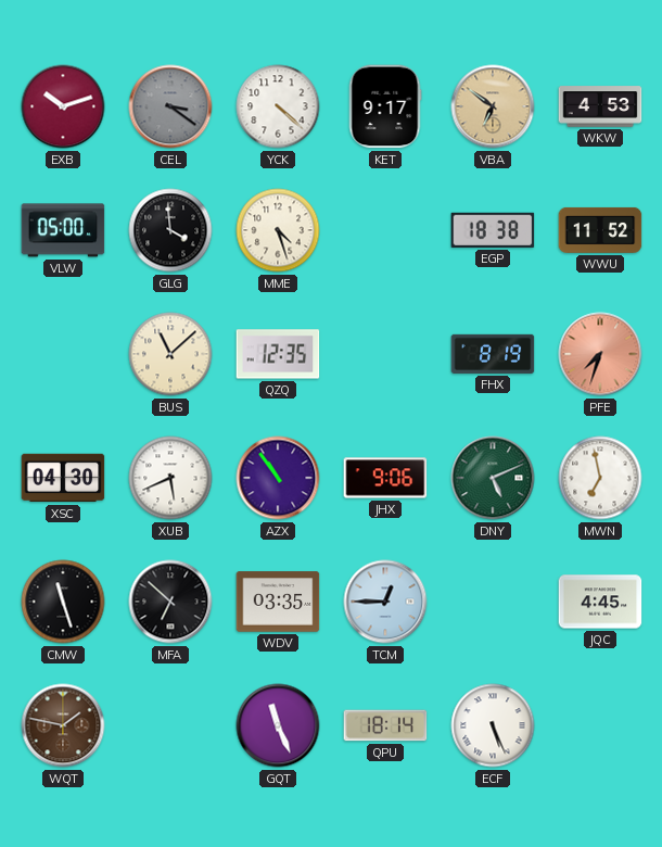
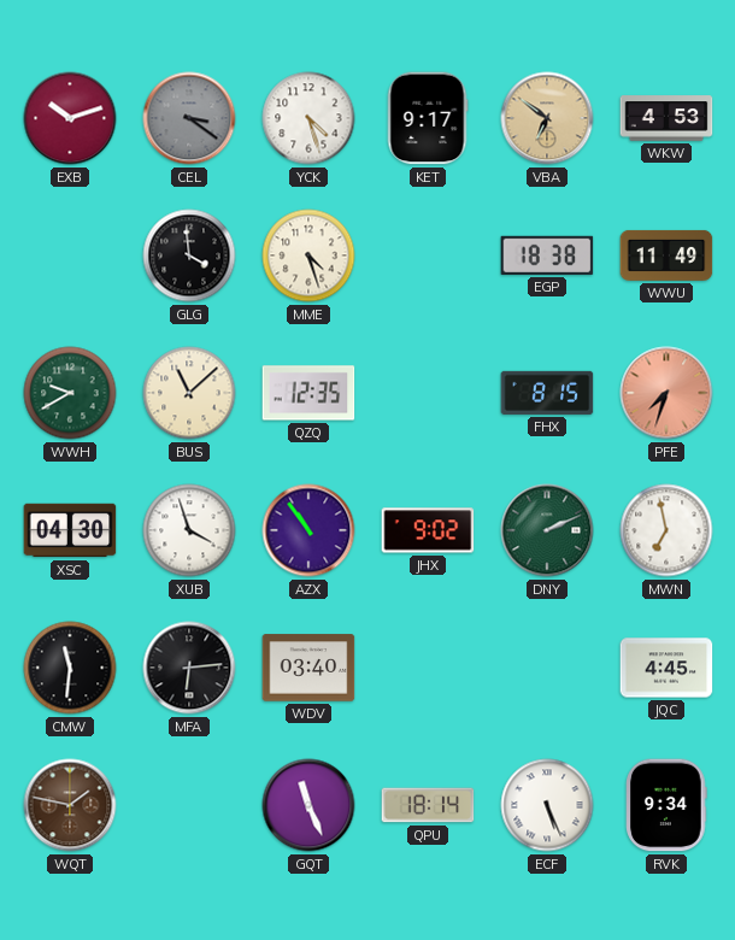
YCK: 4:22 -> 4:27 (308, 118)
VLW: 05:00 -> none (63, 230)
WWU: 11:52 -> 11:49 (666, 255)
WWH: none -> 9:40 (70, 393)
FHX: 8:19 -> 8:15 (547, 393)
XUB: 5:41 -> 3:57 (189, 530)
JHX: 9:06 -> 9:02 (428, 530)
DNY: 5:11 -> 2:11 (547, 530)
CMW: 11:27 -> 11:31 (70, 668)
MFA: 6:52 -> 6:14 (189, 668)
WDV: 03:35 -> 03:40 (308, 668)
TCM: 12:45 -> none (385, 602)
RVK: none -> 9:34 (666, 805)
